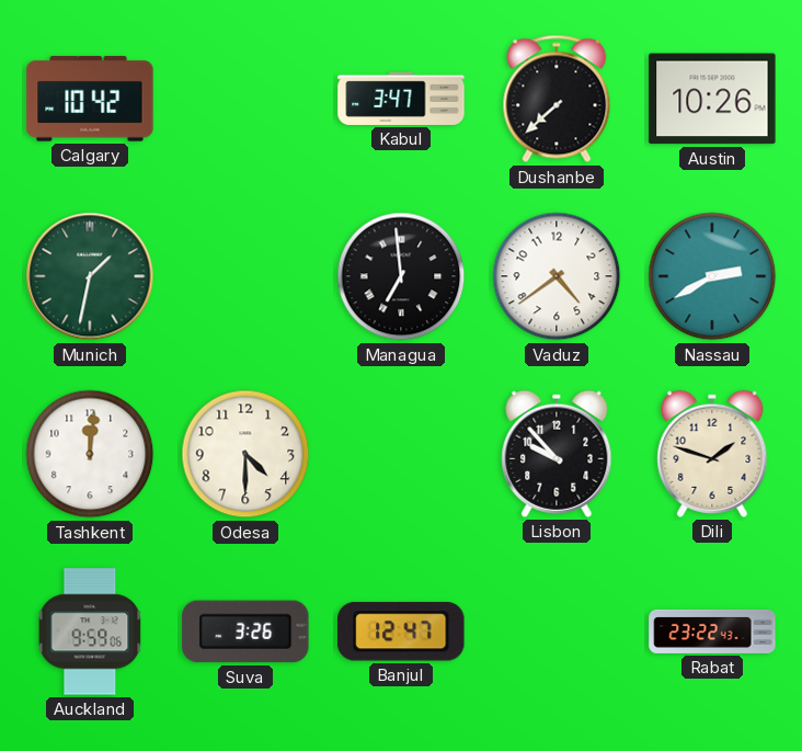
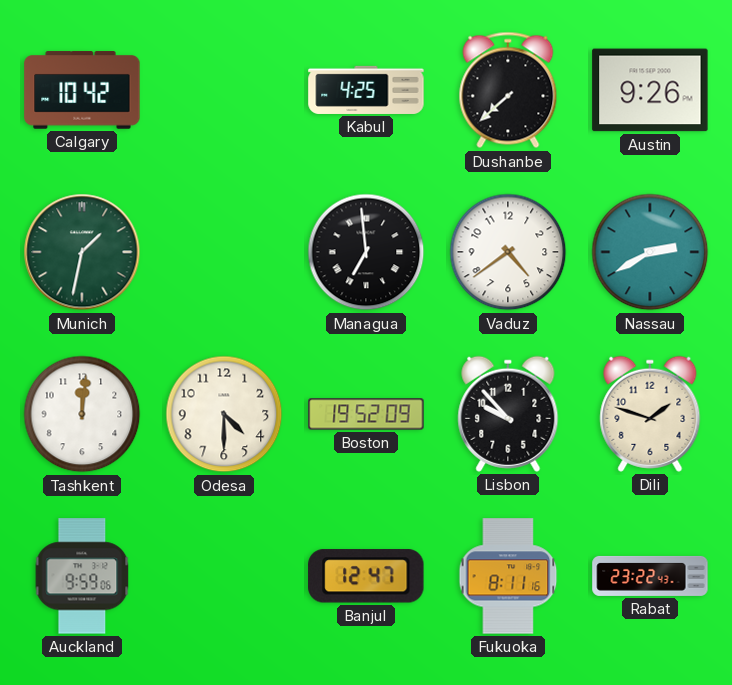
Kabul: 3:47 -> 4:25 (366, 90)
Austin: 10:26 -> 9:26 (650, 90)
Boston: none -> 19:52 (366, 414)
Suva: 3:26 -> none (245, 631)
Fukuoka: none -> 8:11 (508, 576)
